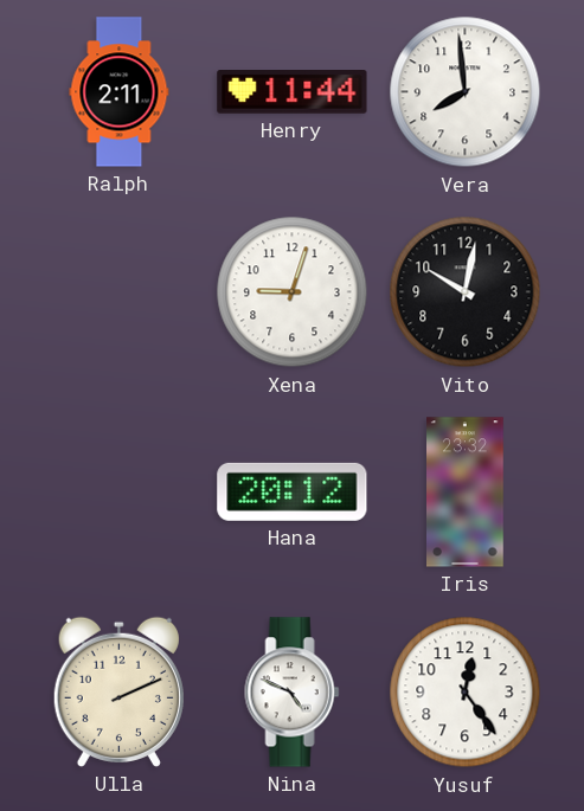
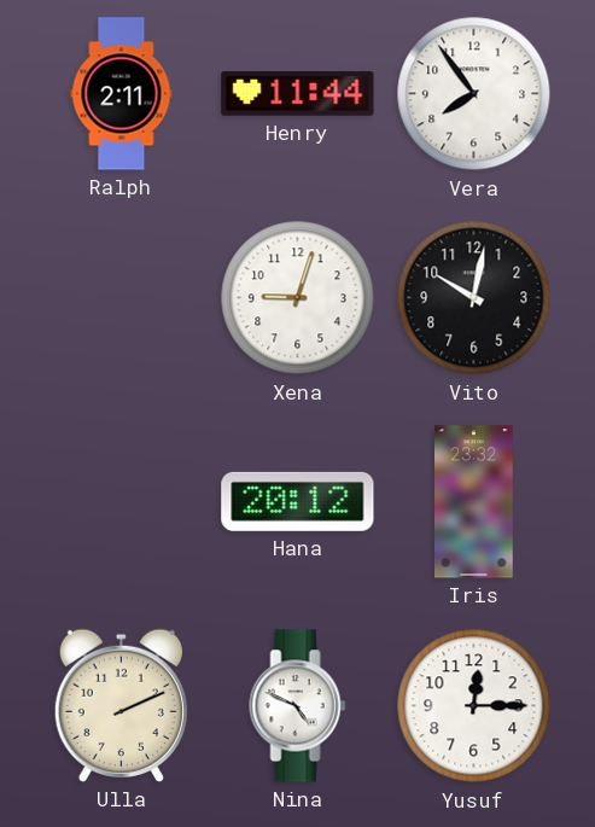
Vera: 7:59 -> 7:54 (474, 94)
Yusuf: 12:24 -> 12:15 (474, 706)
